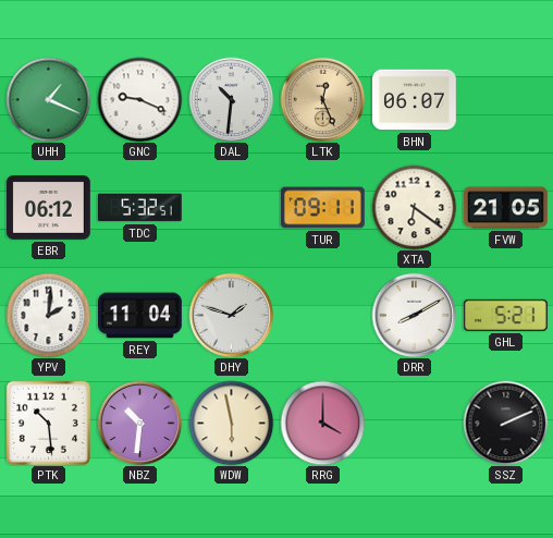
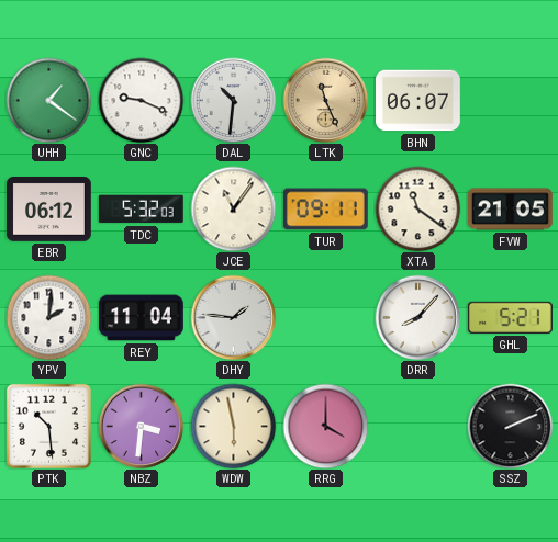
UHH: 1:19 -> 1:21 (48, 100)
LTK: 12:26 -> 11:26 (325, 100)
TDC: 5:32:51 -> 5:32:03 (141, 210)
JCE: none -> 11:06 (233, 208)
XTA: 6:21 -> 11:21 (417, 208)
DHY: 1:48 -> 1:46 (233, 317)
DRR: 8:10 -> 8:07 (417, 317)
NBZ: 10:31 -> 3:31 (141, 426)
